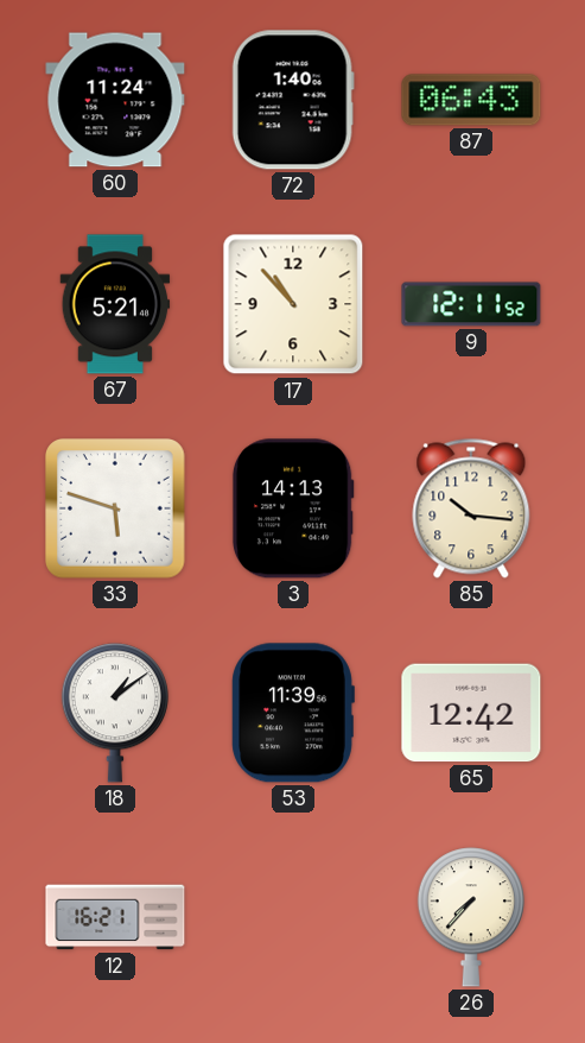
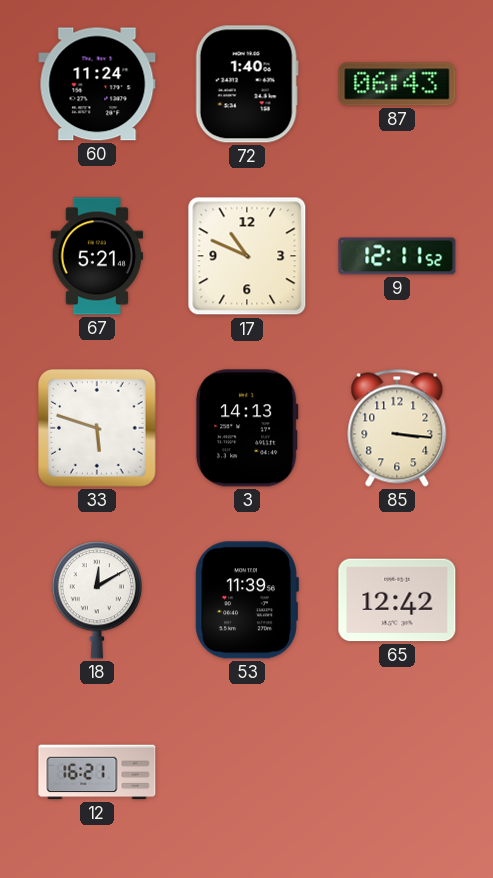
17: 10:53 -> 10:49 (247, 256)
85: 10:16 -> 3:16 (397, 428)
18: 1:09 -> 12:10 (97, 600)
26: 7:37 -> none (471, 917)
